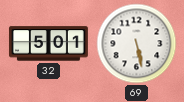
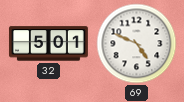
69: 5:28 -> 4:49 (137, 44)
